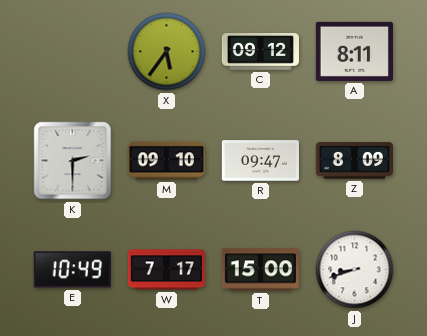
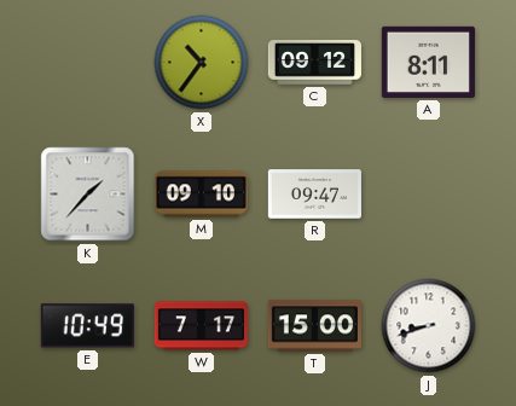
X: 5:36 -> 10:36 (202, 63)
K: 2:30 -> 1:37 (88, 195)
Z: 8:09 -> none (354, 161)
